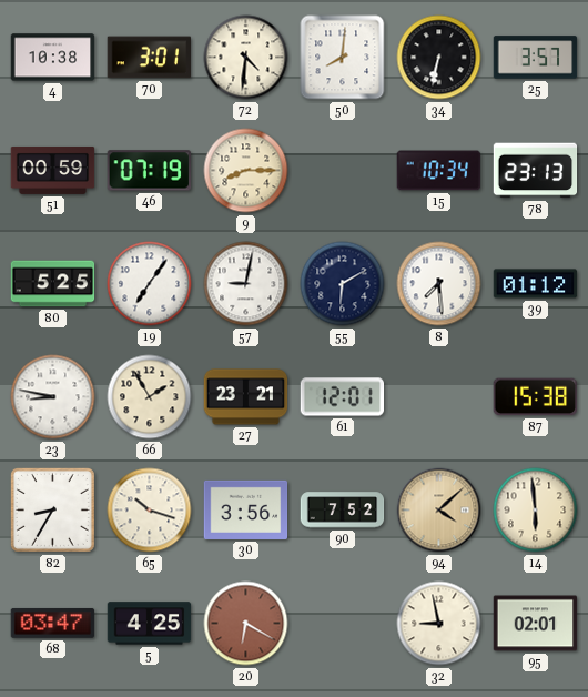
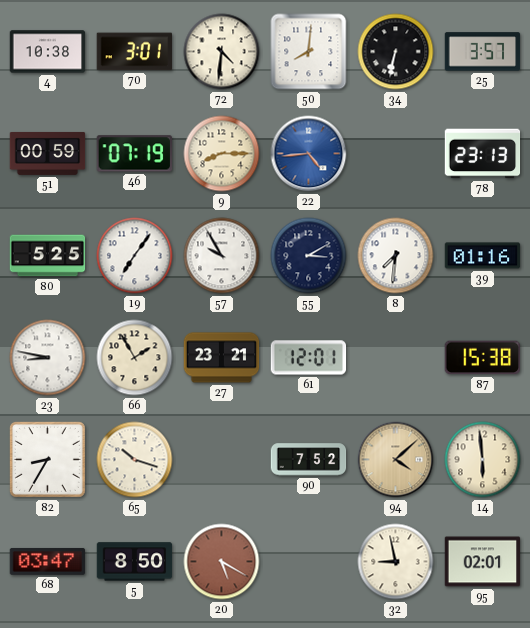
22: none -> 4:44 (309, 154)
15: 10:34 -> none (439, 171)
57: 9:02 -> 9:55 (222, 256)
55: 6:10 -> 3:10 (309, 256)
8: 7:29 -> 7:31 (396, 256)
39: 01:12 -> 01:16 (483, 256)
30: 3:56 -> none (246, 509)
5: 4:25 -> 8:50 (135, 562)
20: 6:20 -> 5:20 (222, 562)
